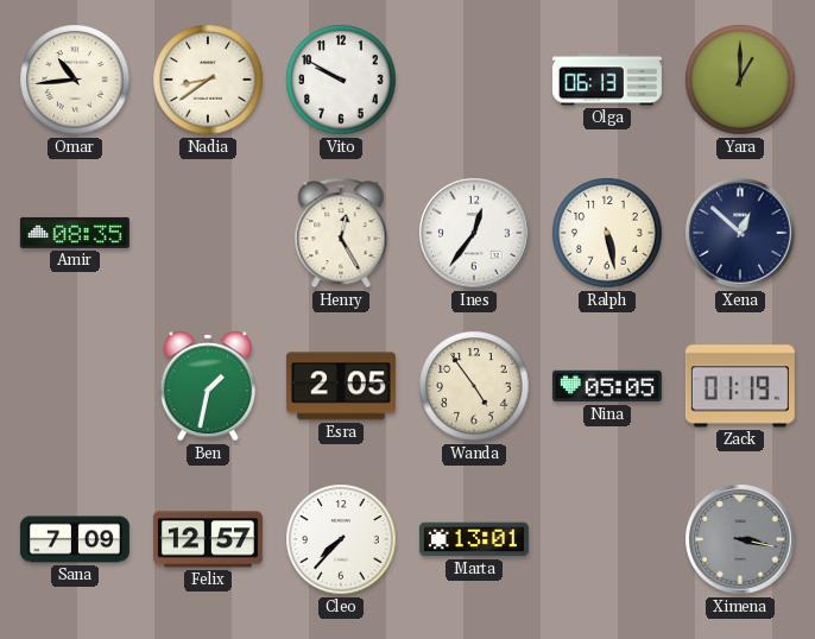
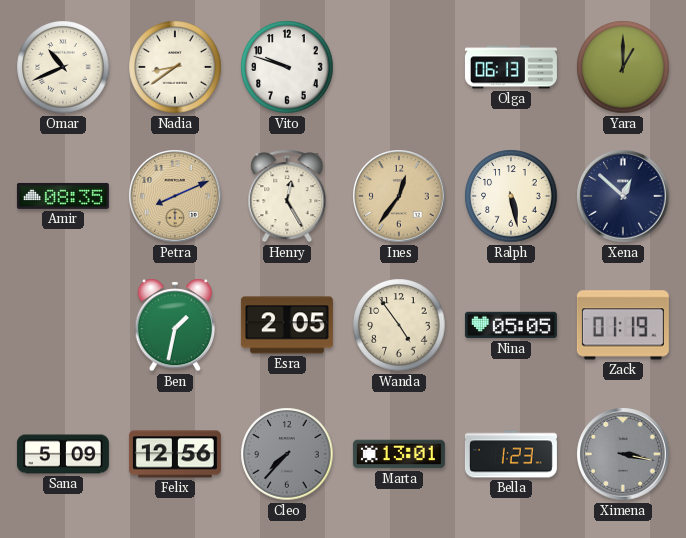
Omar: 10:44 -> 10:41 (63, 67)
Vito: 9:50 -> 9:48 (287, 67)
Petra: none -> 8:11 (175, 196)
Ines dial: white -> champagne (399, 196)
Sana: 7:09 -> 5:09 (63, 454)
Felix: 12:57 -> 12:56 (175, 454)
Cleo dial: white -> grey (287, 454)
Bella: none -> 1:23 (511, 454)
